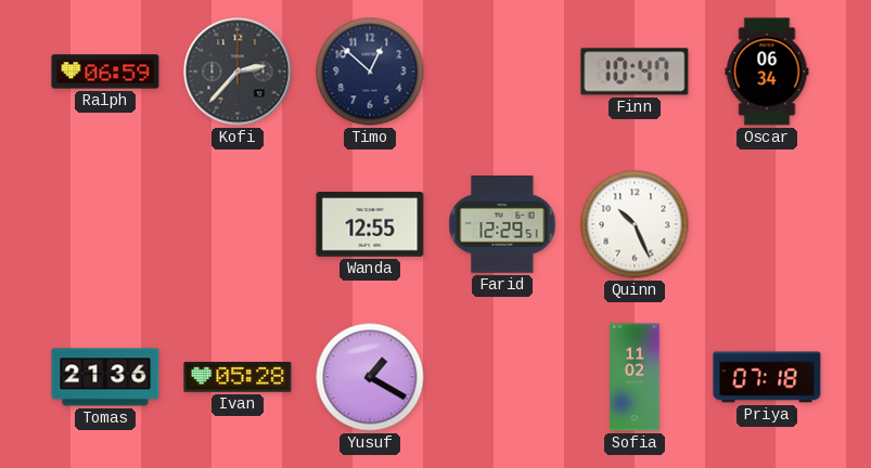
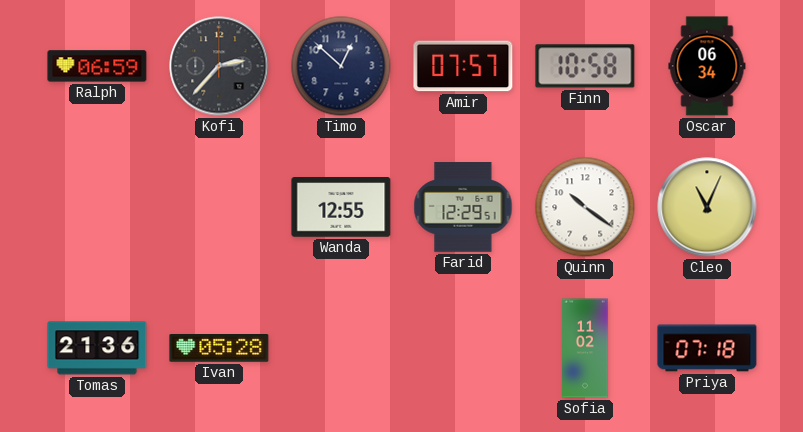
Amir: none -> 07:57 (463, 66)
Finn: 10:47 -> 10:58 (585, 66)
Quinn: 10:26 -> 10:21 (585, 207)
Cleo: none -> 11:04 (707, 207)
Yusuf: 1:20 -> none (370, 377)
